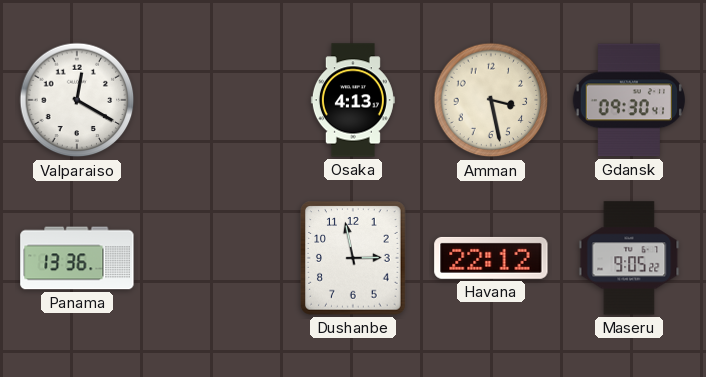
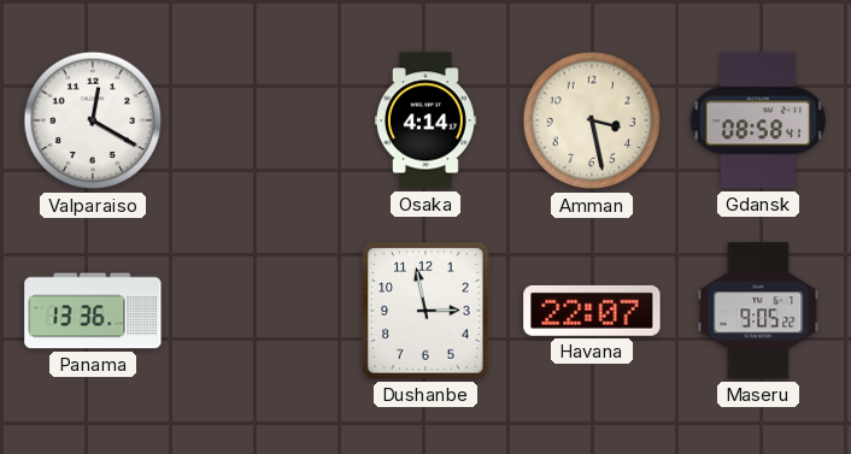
Osaka: 4:13 -> 4:14 (425, 120)
Gdansk: 09:30 -> 08:58 (758, 120)
Havana: 22:12 -> 22:07 (592, 311)
